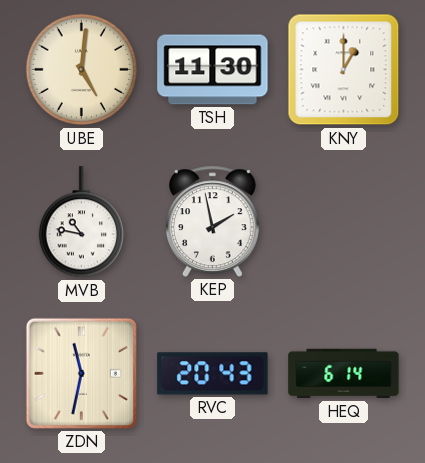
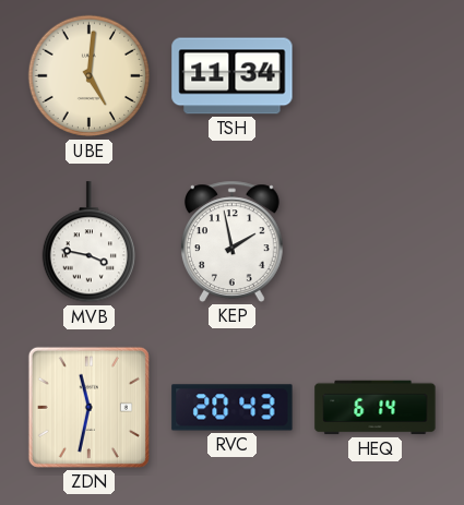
TSH: 11:30 -> 11:34 (233, 76)
KNY: 1:00 -> none (344, 70)
MVB: 10:47 -> 3:47 (88, 242)
